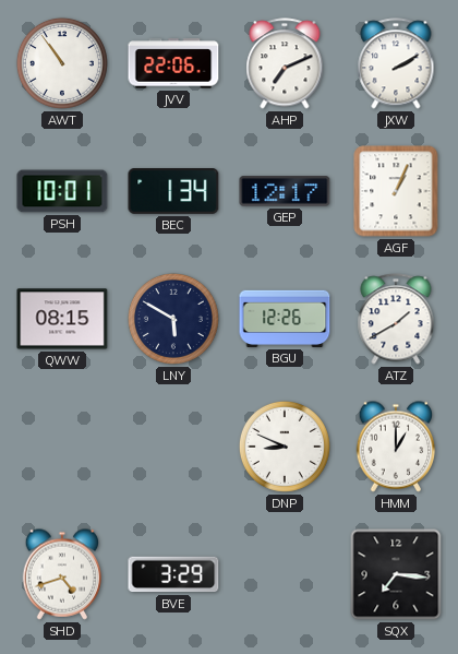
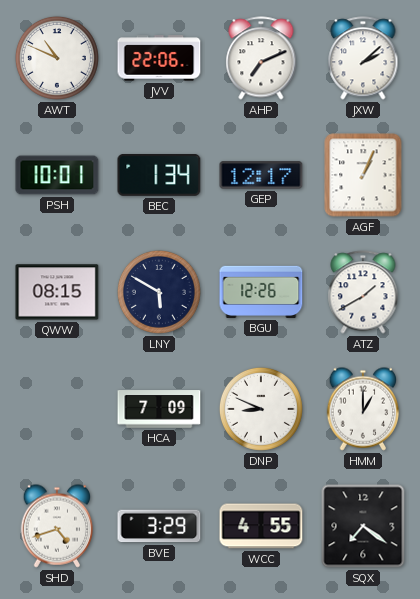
AWT: 10:54 -> 10:49 (57, 58)
JXW: 2:10 -> 2:08 (363, 58)
HCA: none -> 7:09 (159, 409)
WCC: none -> 4:55 (261, 526)
SQX: 7:16 -> 7:21 (363, 526)
